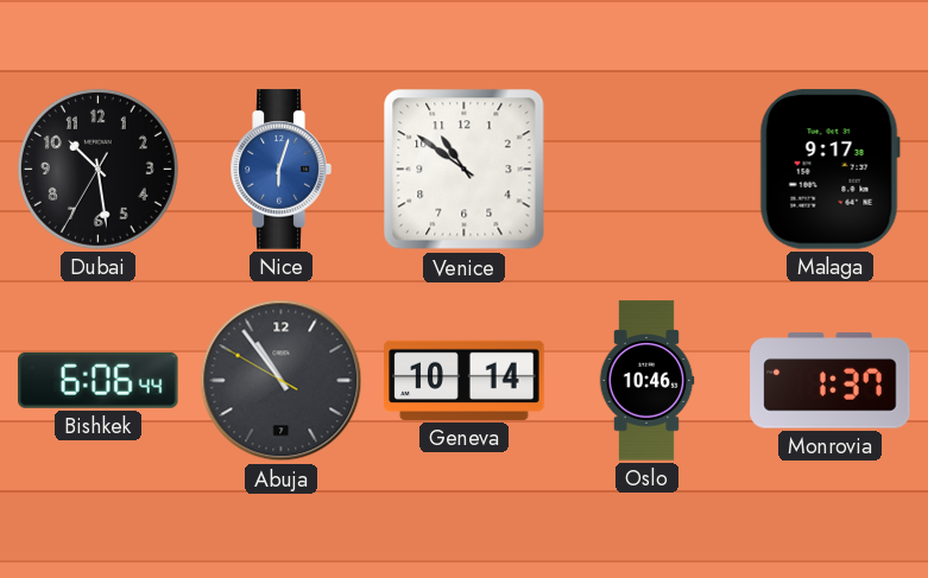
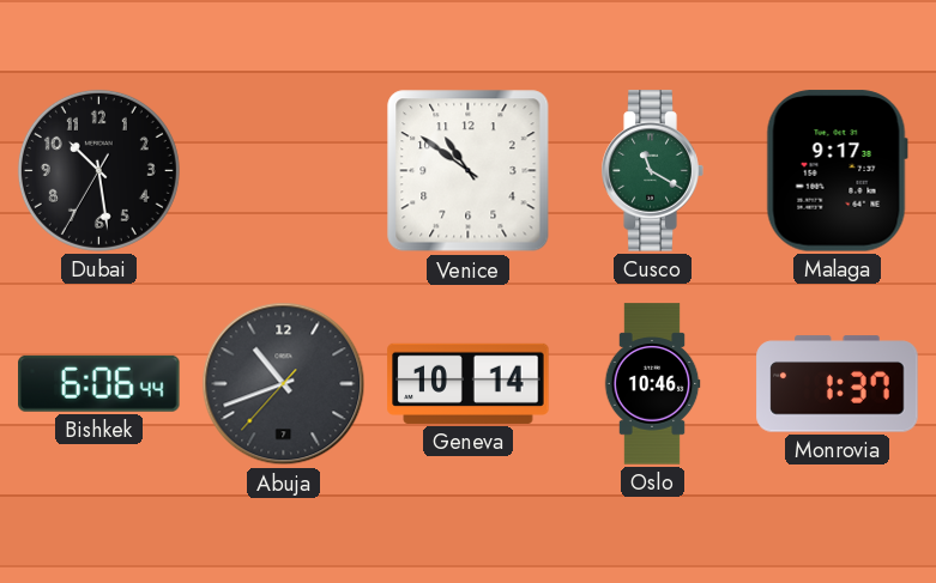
Nice: 6:03 -> none (280, 170)
Cusco: none -> 11:20 (652, 171)
Abuja: 10:53 -> 10:41 (284, 384)
